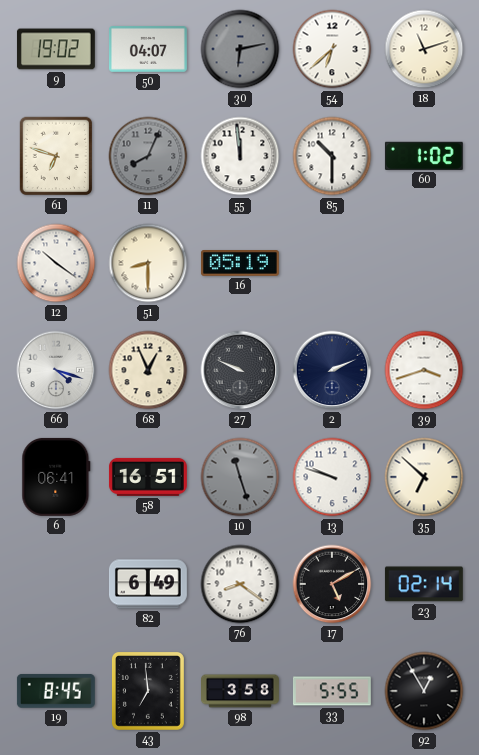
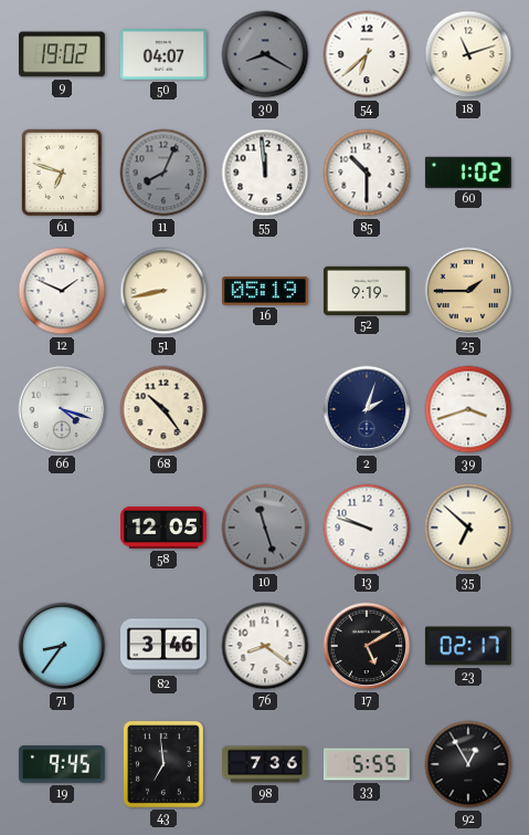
30: 6:13 -> 8:20 (265, 54)
12: 10:21 -> 1:49 (62, 291)
51: 8:30 -> 8:43 (163, 291)
52: none -> 9:19 (367, 290)
25: none -> 1:45 (468, 291)
68: 12:56 -> 10:24 (163, 409)
27: 9:49 -> none (240, 370)
2: 2:11 -> 2:03 (367, 409)
6: 06:41 -> none (56, 477)
58: 16:51 -> 12:05 (163, 528)
71: none -> 8:36 (62, 646)
82: 6:49 -> 3:46 (163, 646)
23: 02:14 -> 02:17 (468, 646)
19: 8:45 -> 9:45 (62, 764)
98: 3:58 -> 7:36 (266, 764)
